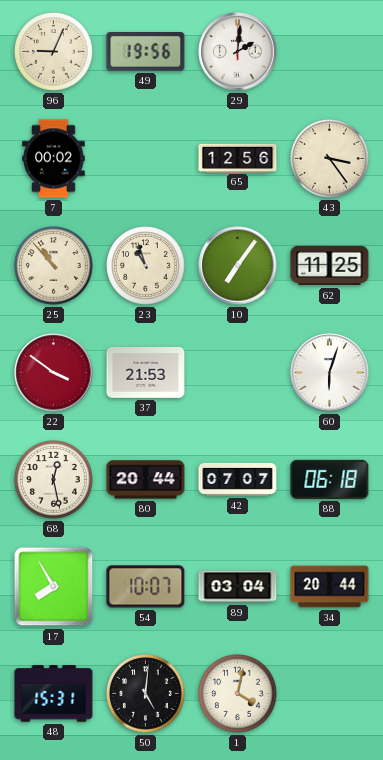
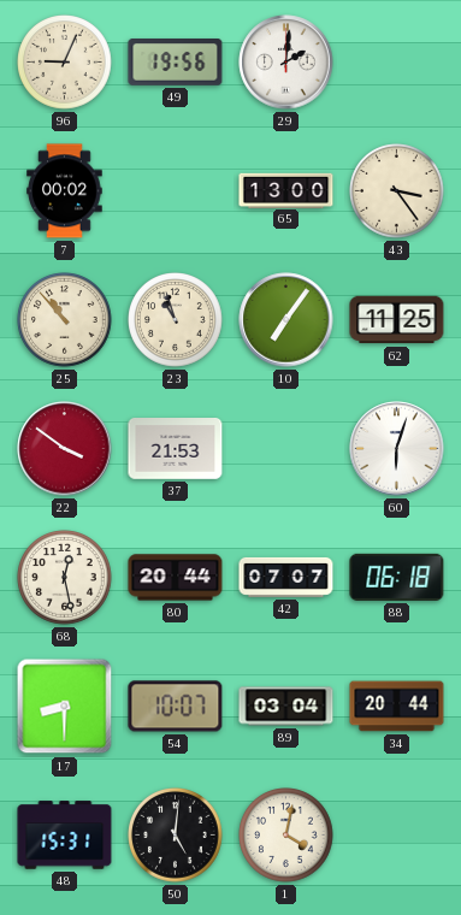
65: 12:56 -> 13:00 (286, 190)
17: 7:55 -> 8:30 (65, 707)
